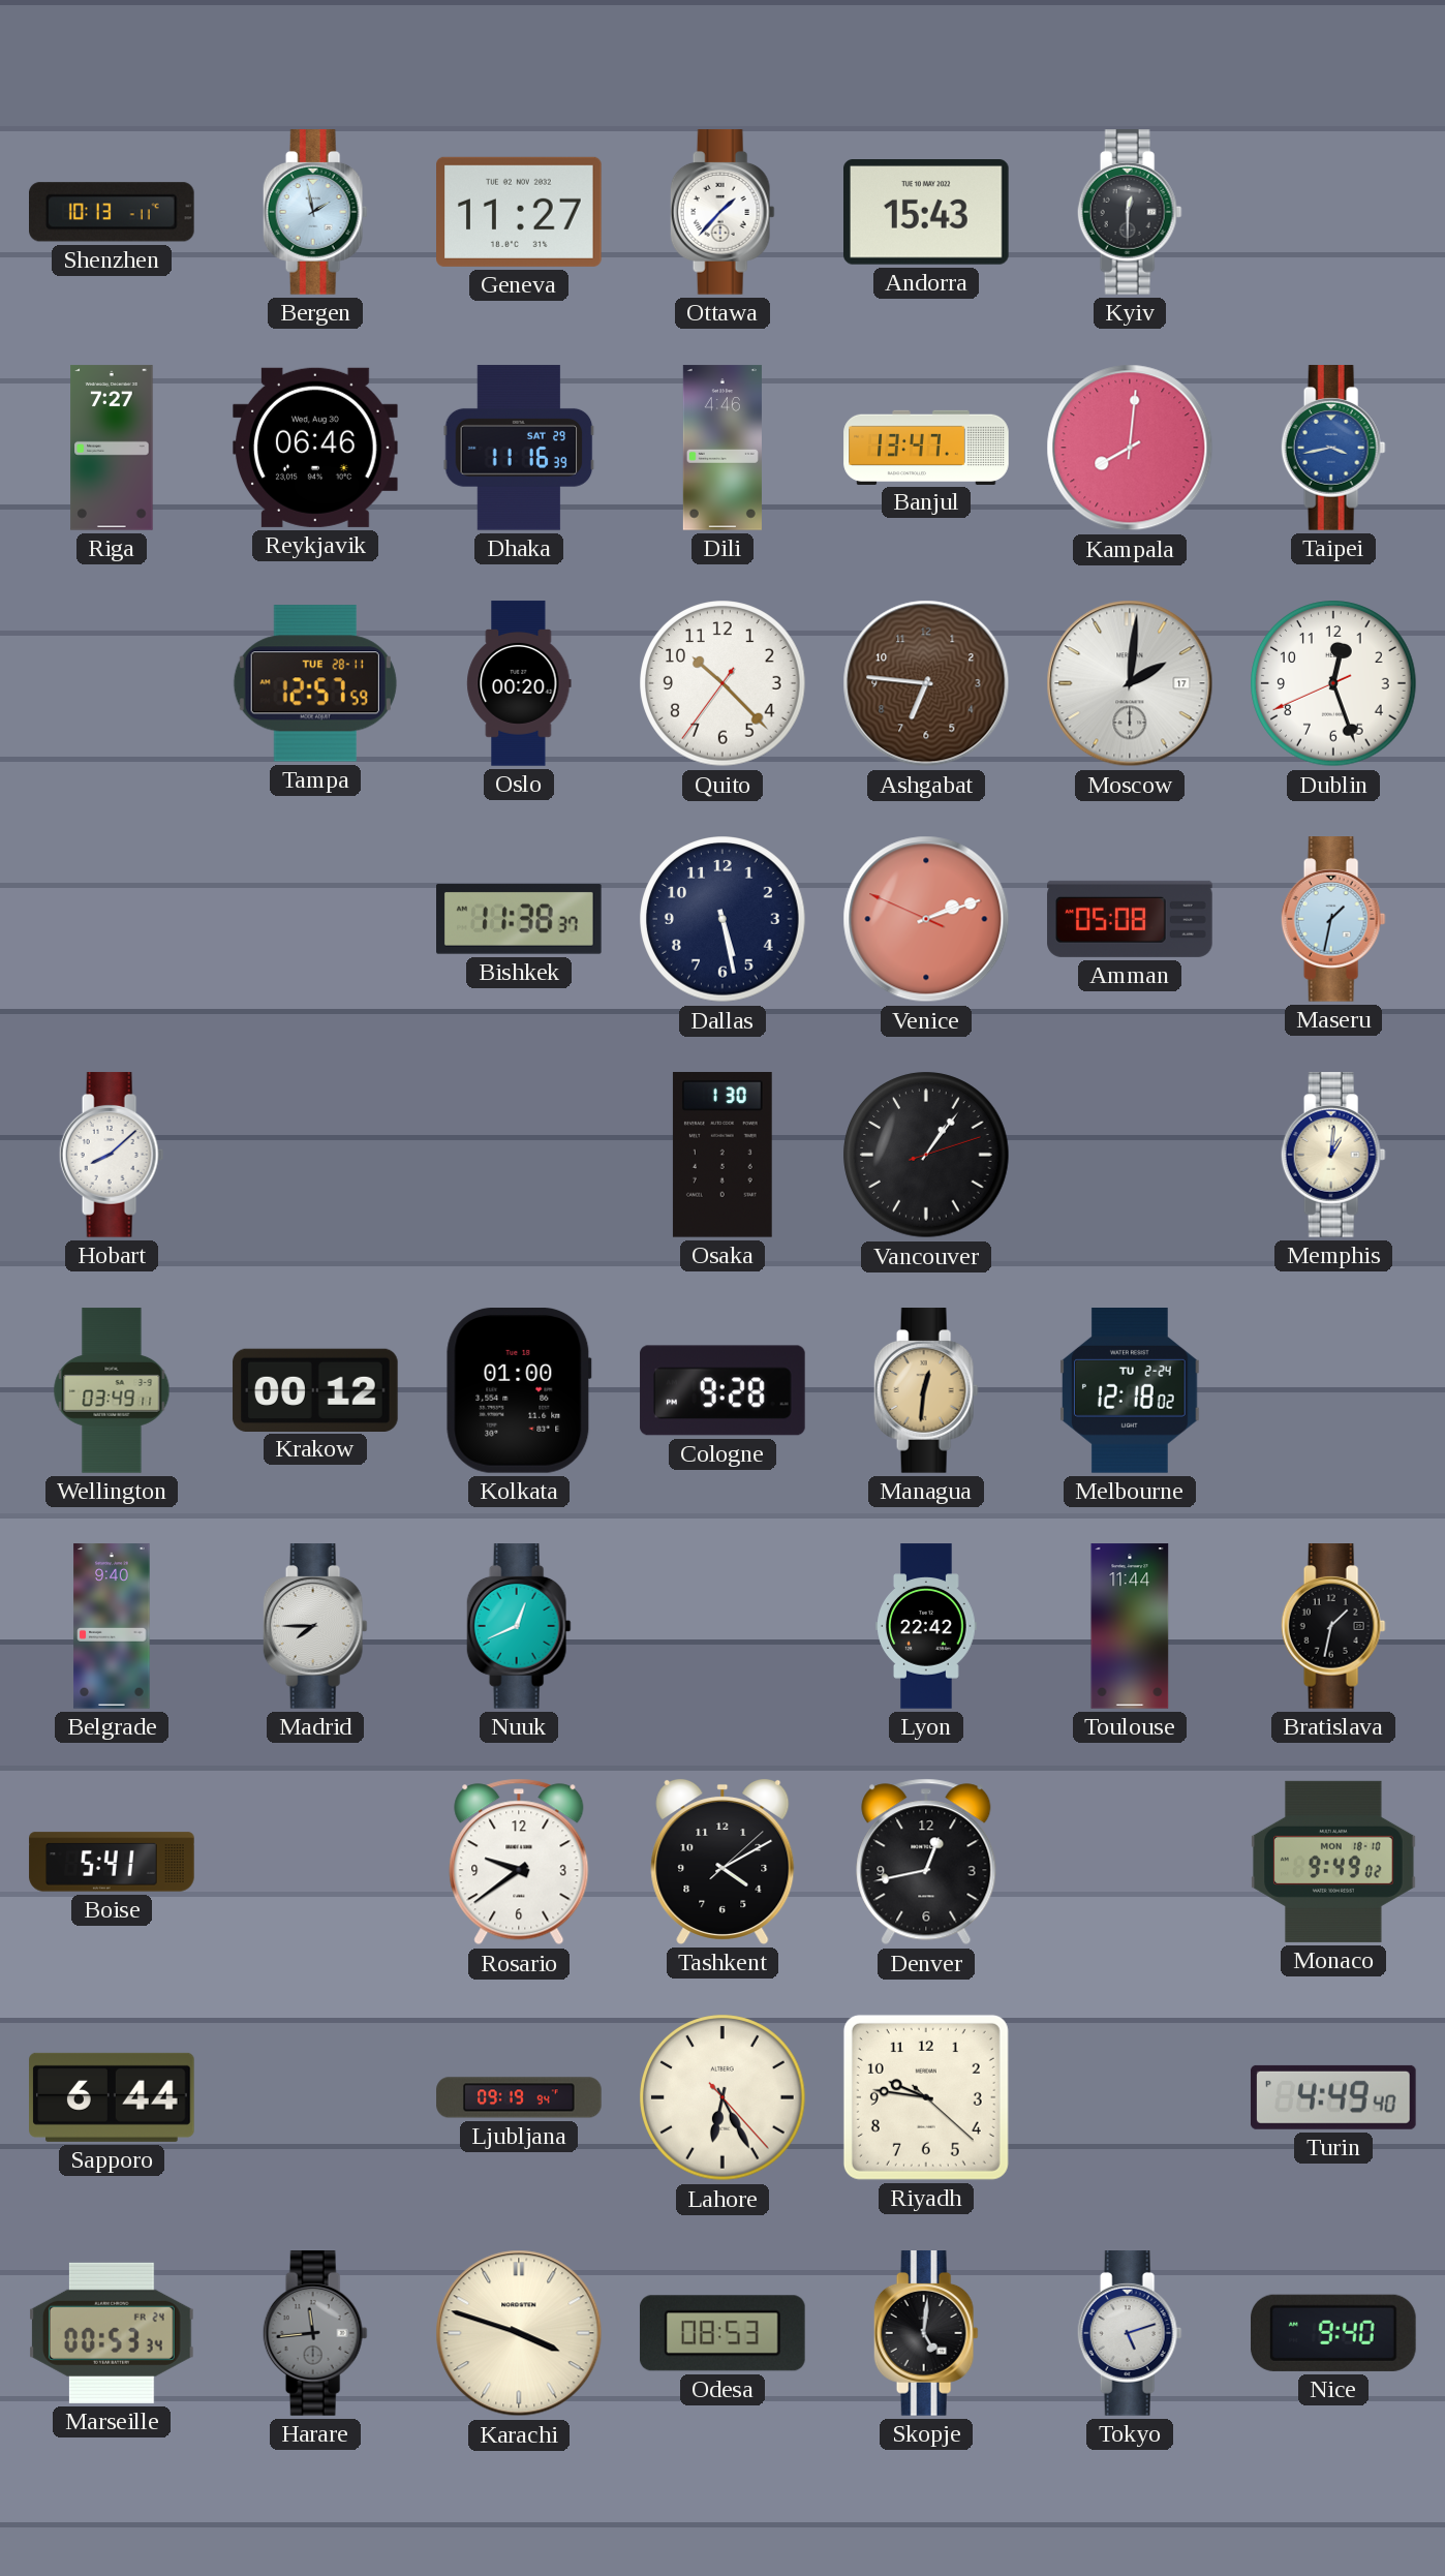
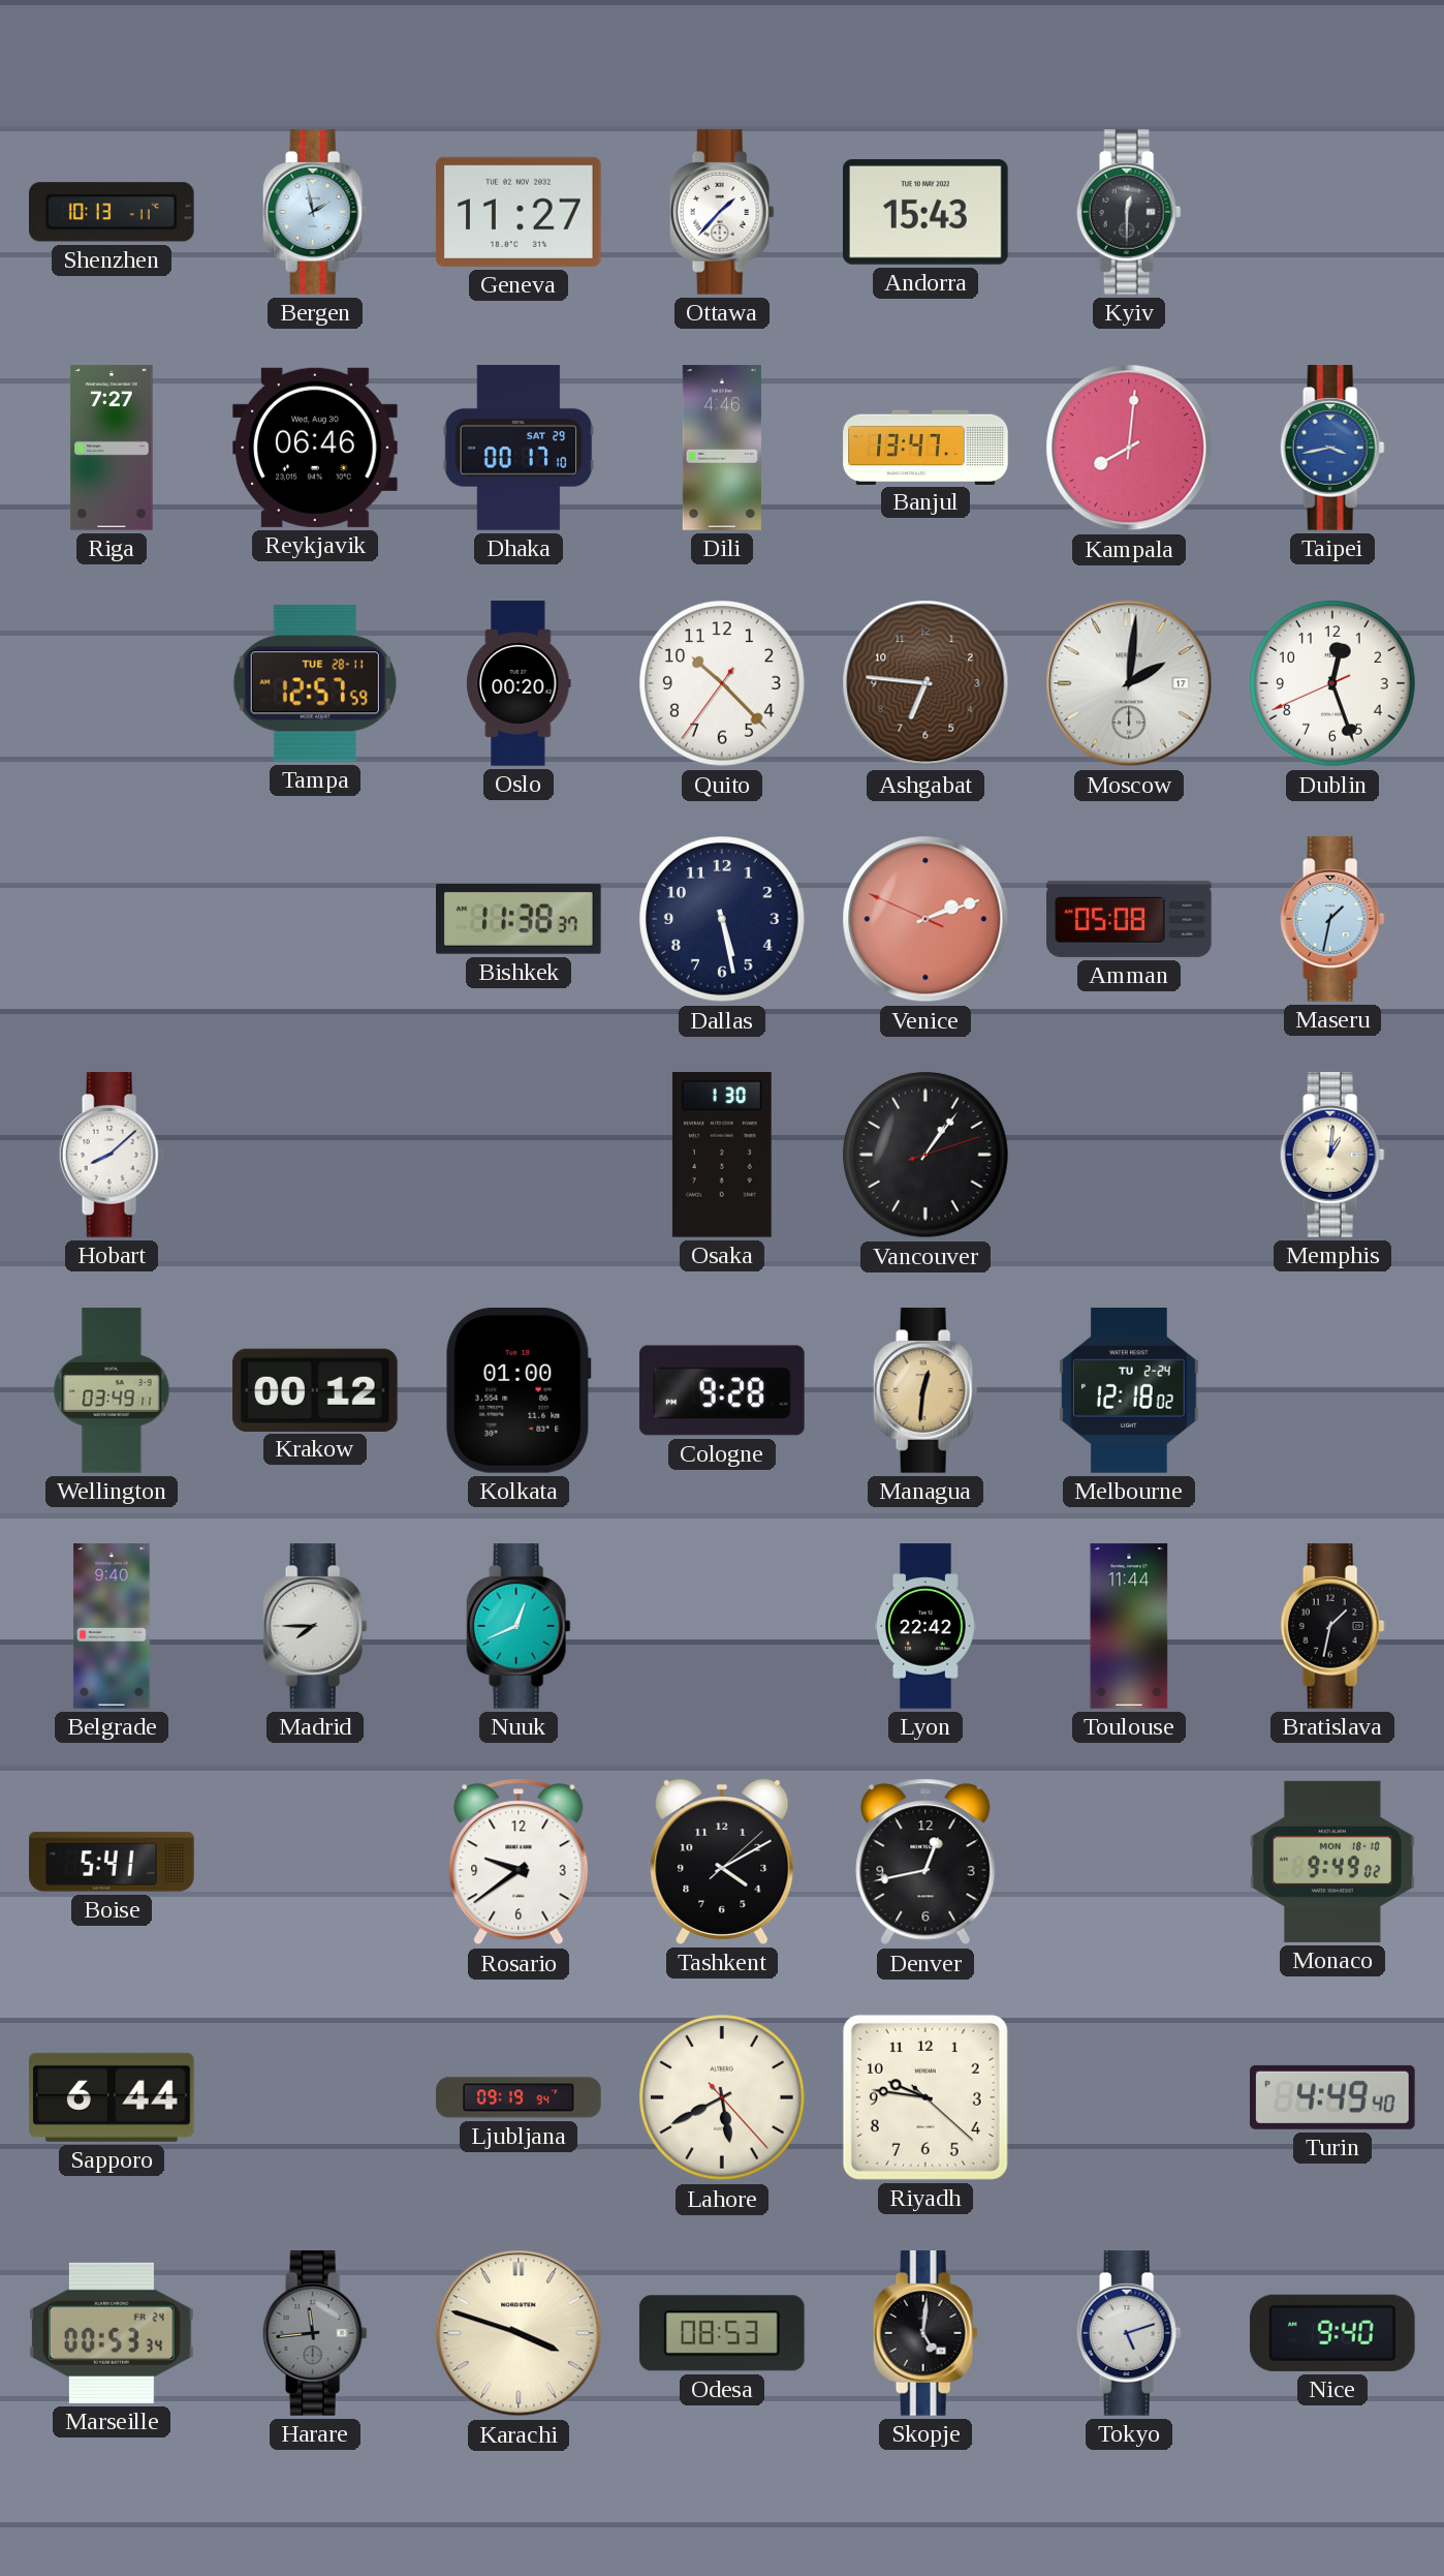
Dhaka: 11:16 -> 00:17 (519, 448)
Lahore: 6:25 -> 5:40 (722, 2097)
